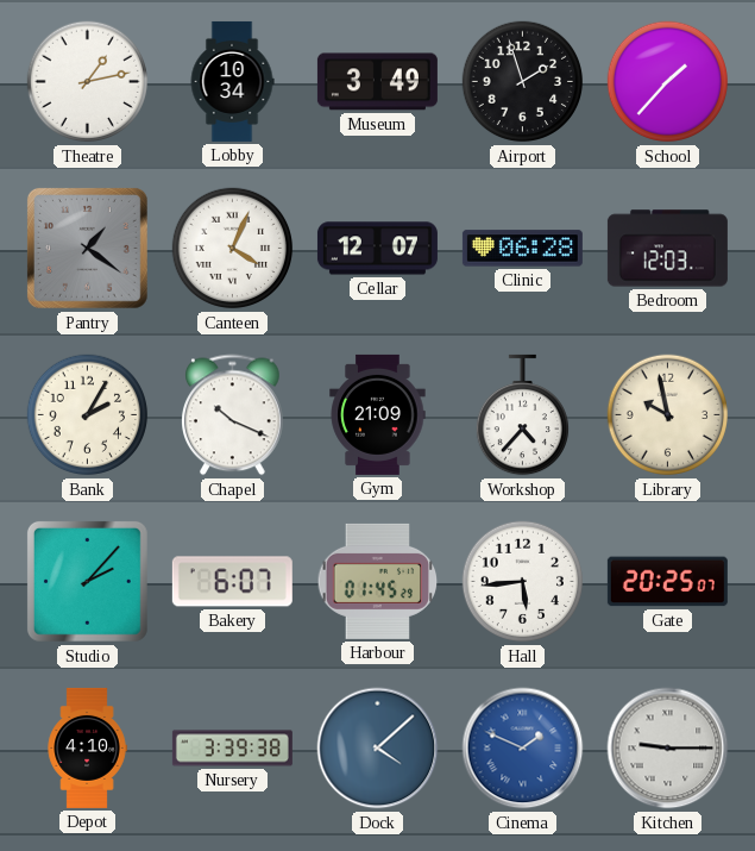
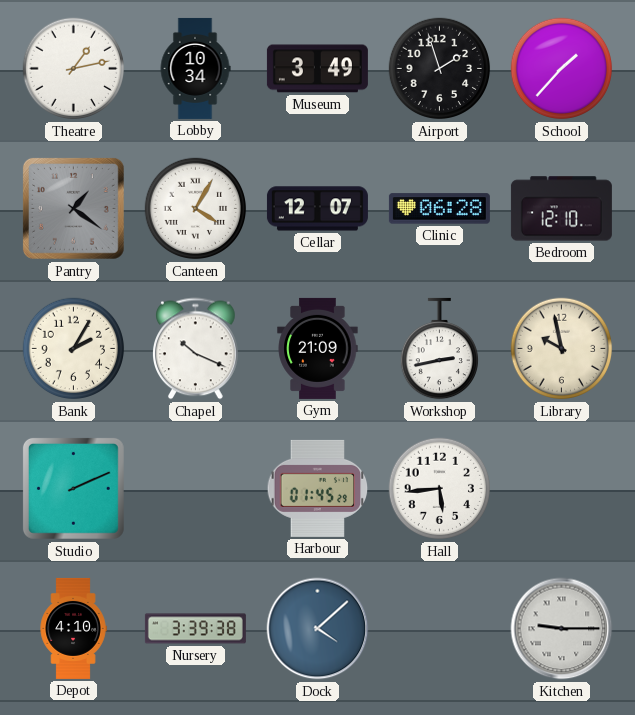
Canteen: 4:04 -> 4:05 (196, 209)
Bedroom: 12:03 -> 12:10 (561, 209)
Workshop: 4:37 -> 2:43 (439, 349)
Studio: 2:07 -> 2:11 (73, 488)
Bakery: 6:07 -> none (232, 582)
Gate: 20:25 -> none (667, 582)
Cinema: 1:49 -> none (523, 749)
